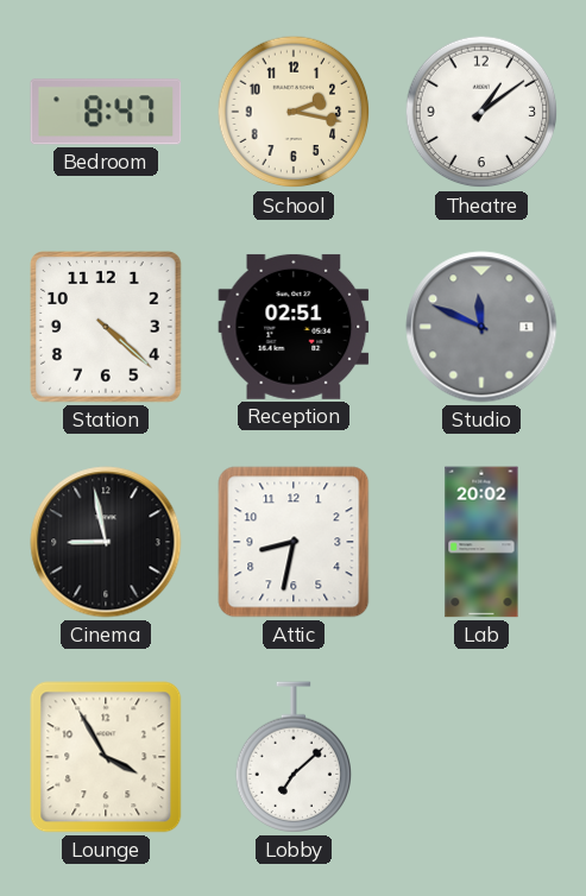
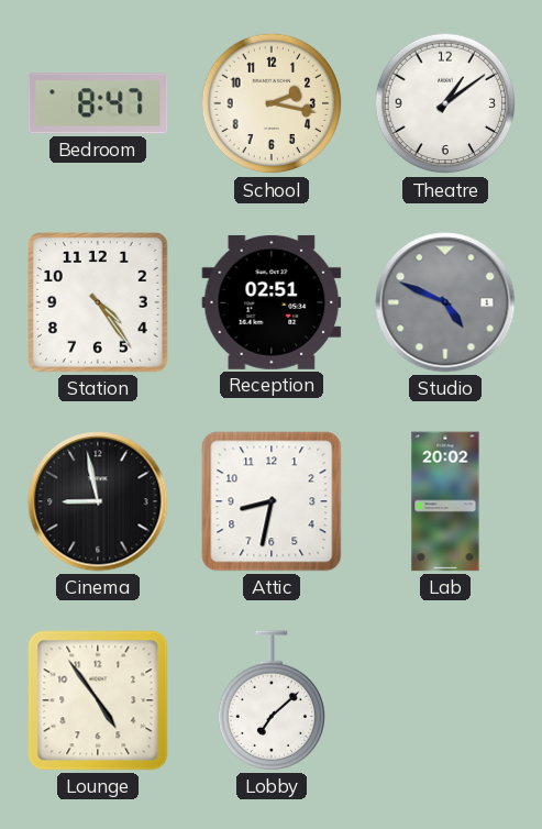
Station: 4:22 -> 4:24 (99, 303)
Studio: 11:49 -> 4:49 (445, 302)
Lounge: 3:55 -> 4:54 (98, 700)
